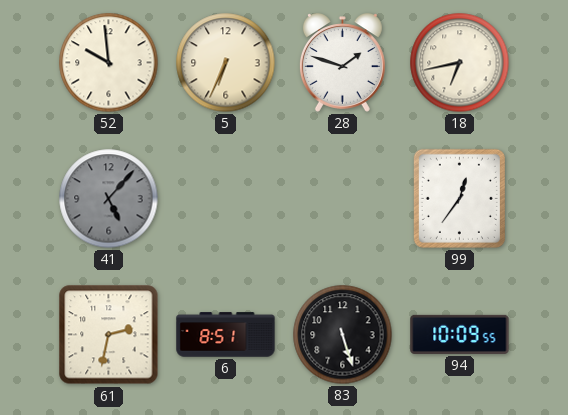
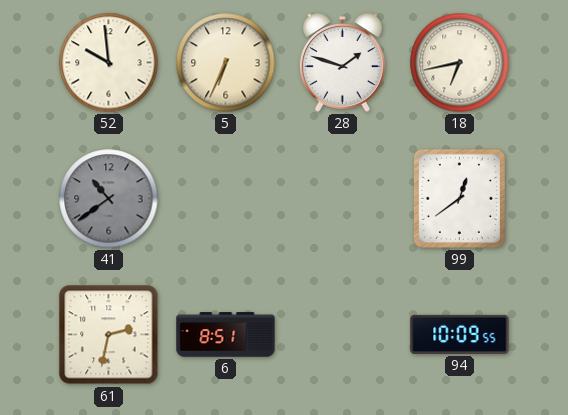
41: 5:07 -> 10:39 (109, 199)
99: 12:36 -> 12:39 (459, 198)
83: 5:27 -> none (343, 335)
